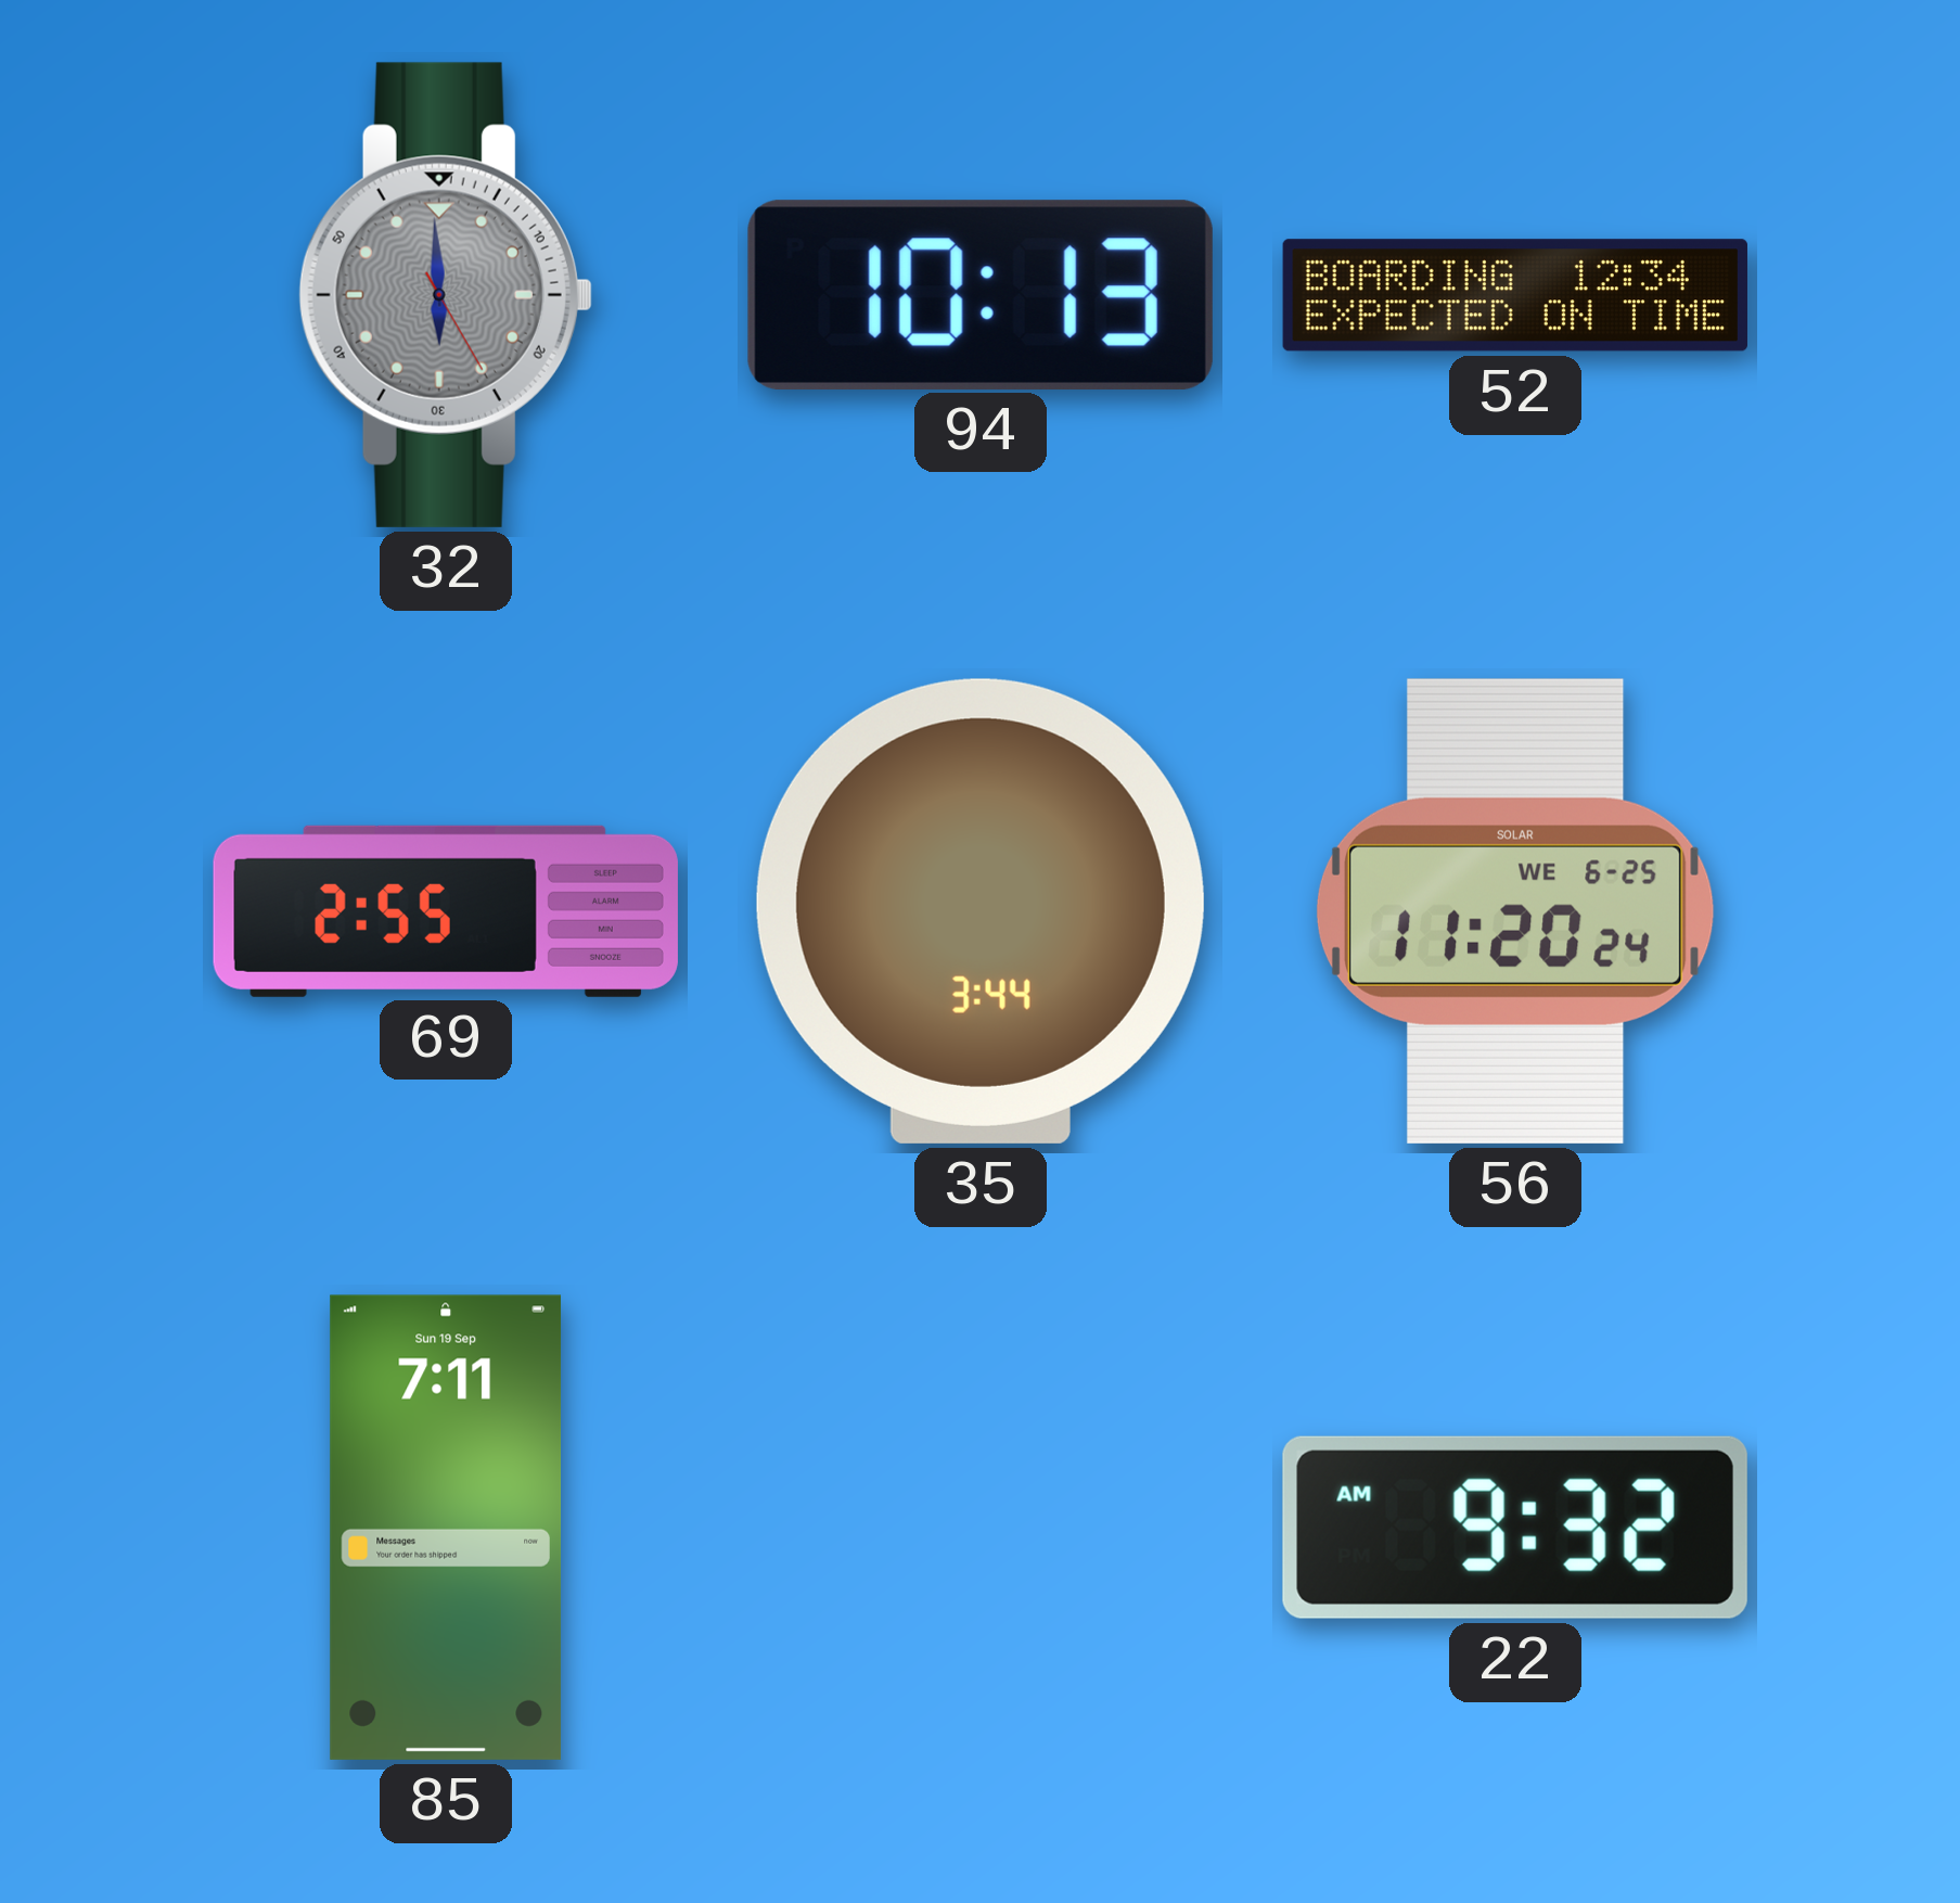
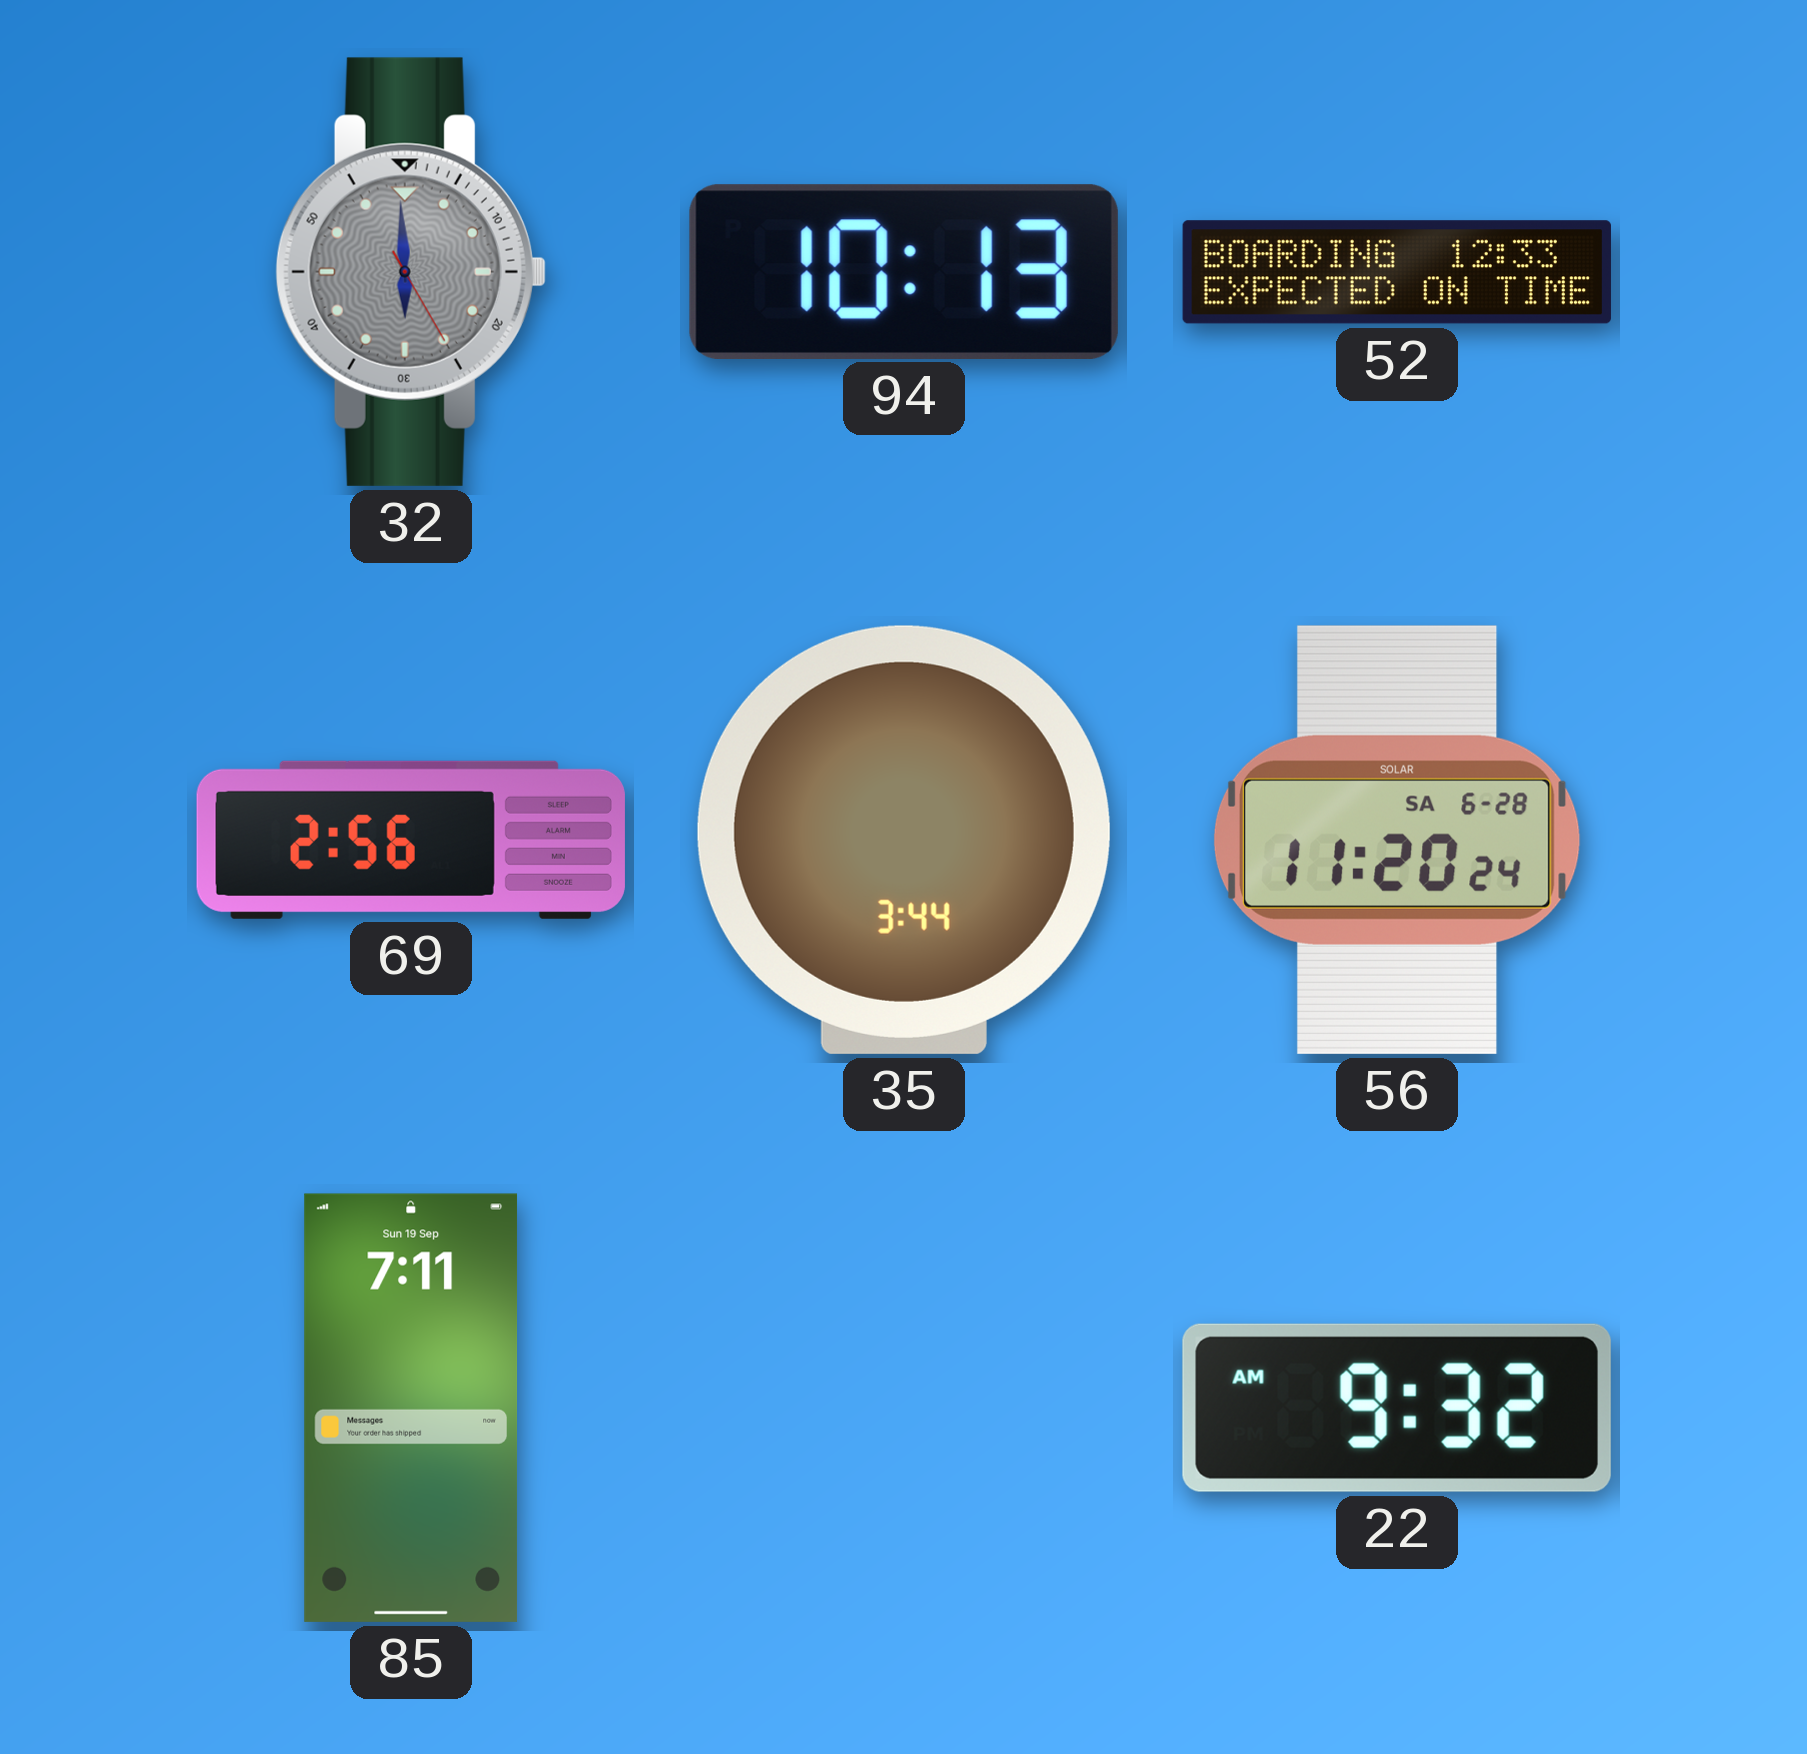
52: 12:34 -> 12:33 (1397, 272)
69: 2:55 -> 2:56 (411, 840)
56 date: WE 6-25 -> SA 6-28 (1397, 840)
